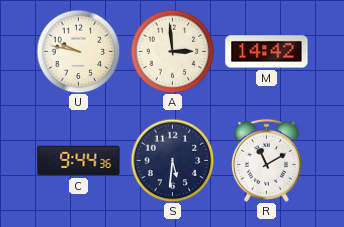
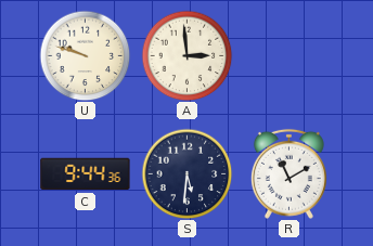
U: 9:47 -> 9:48 (85, 55)
M: 14:42 -> none (267, 52)
